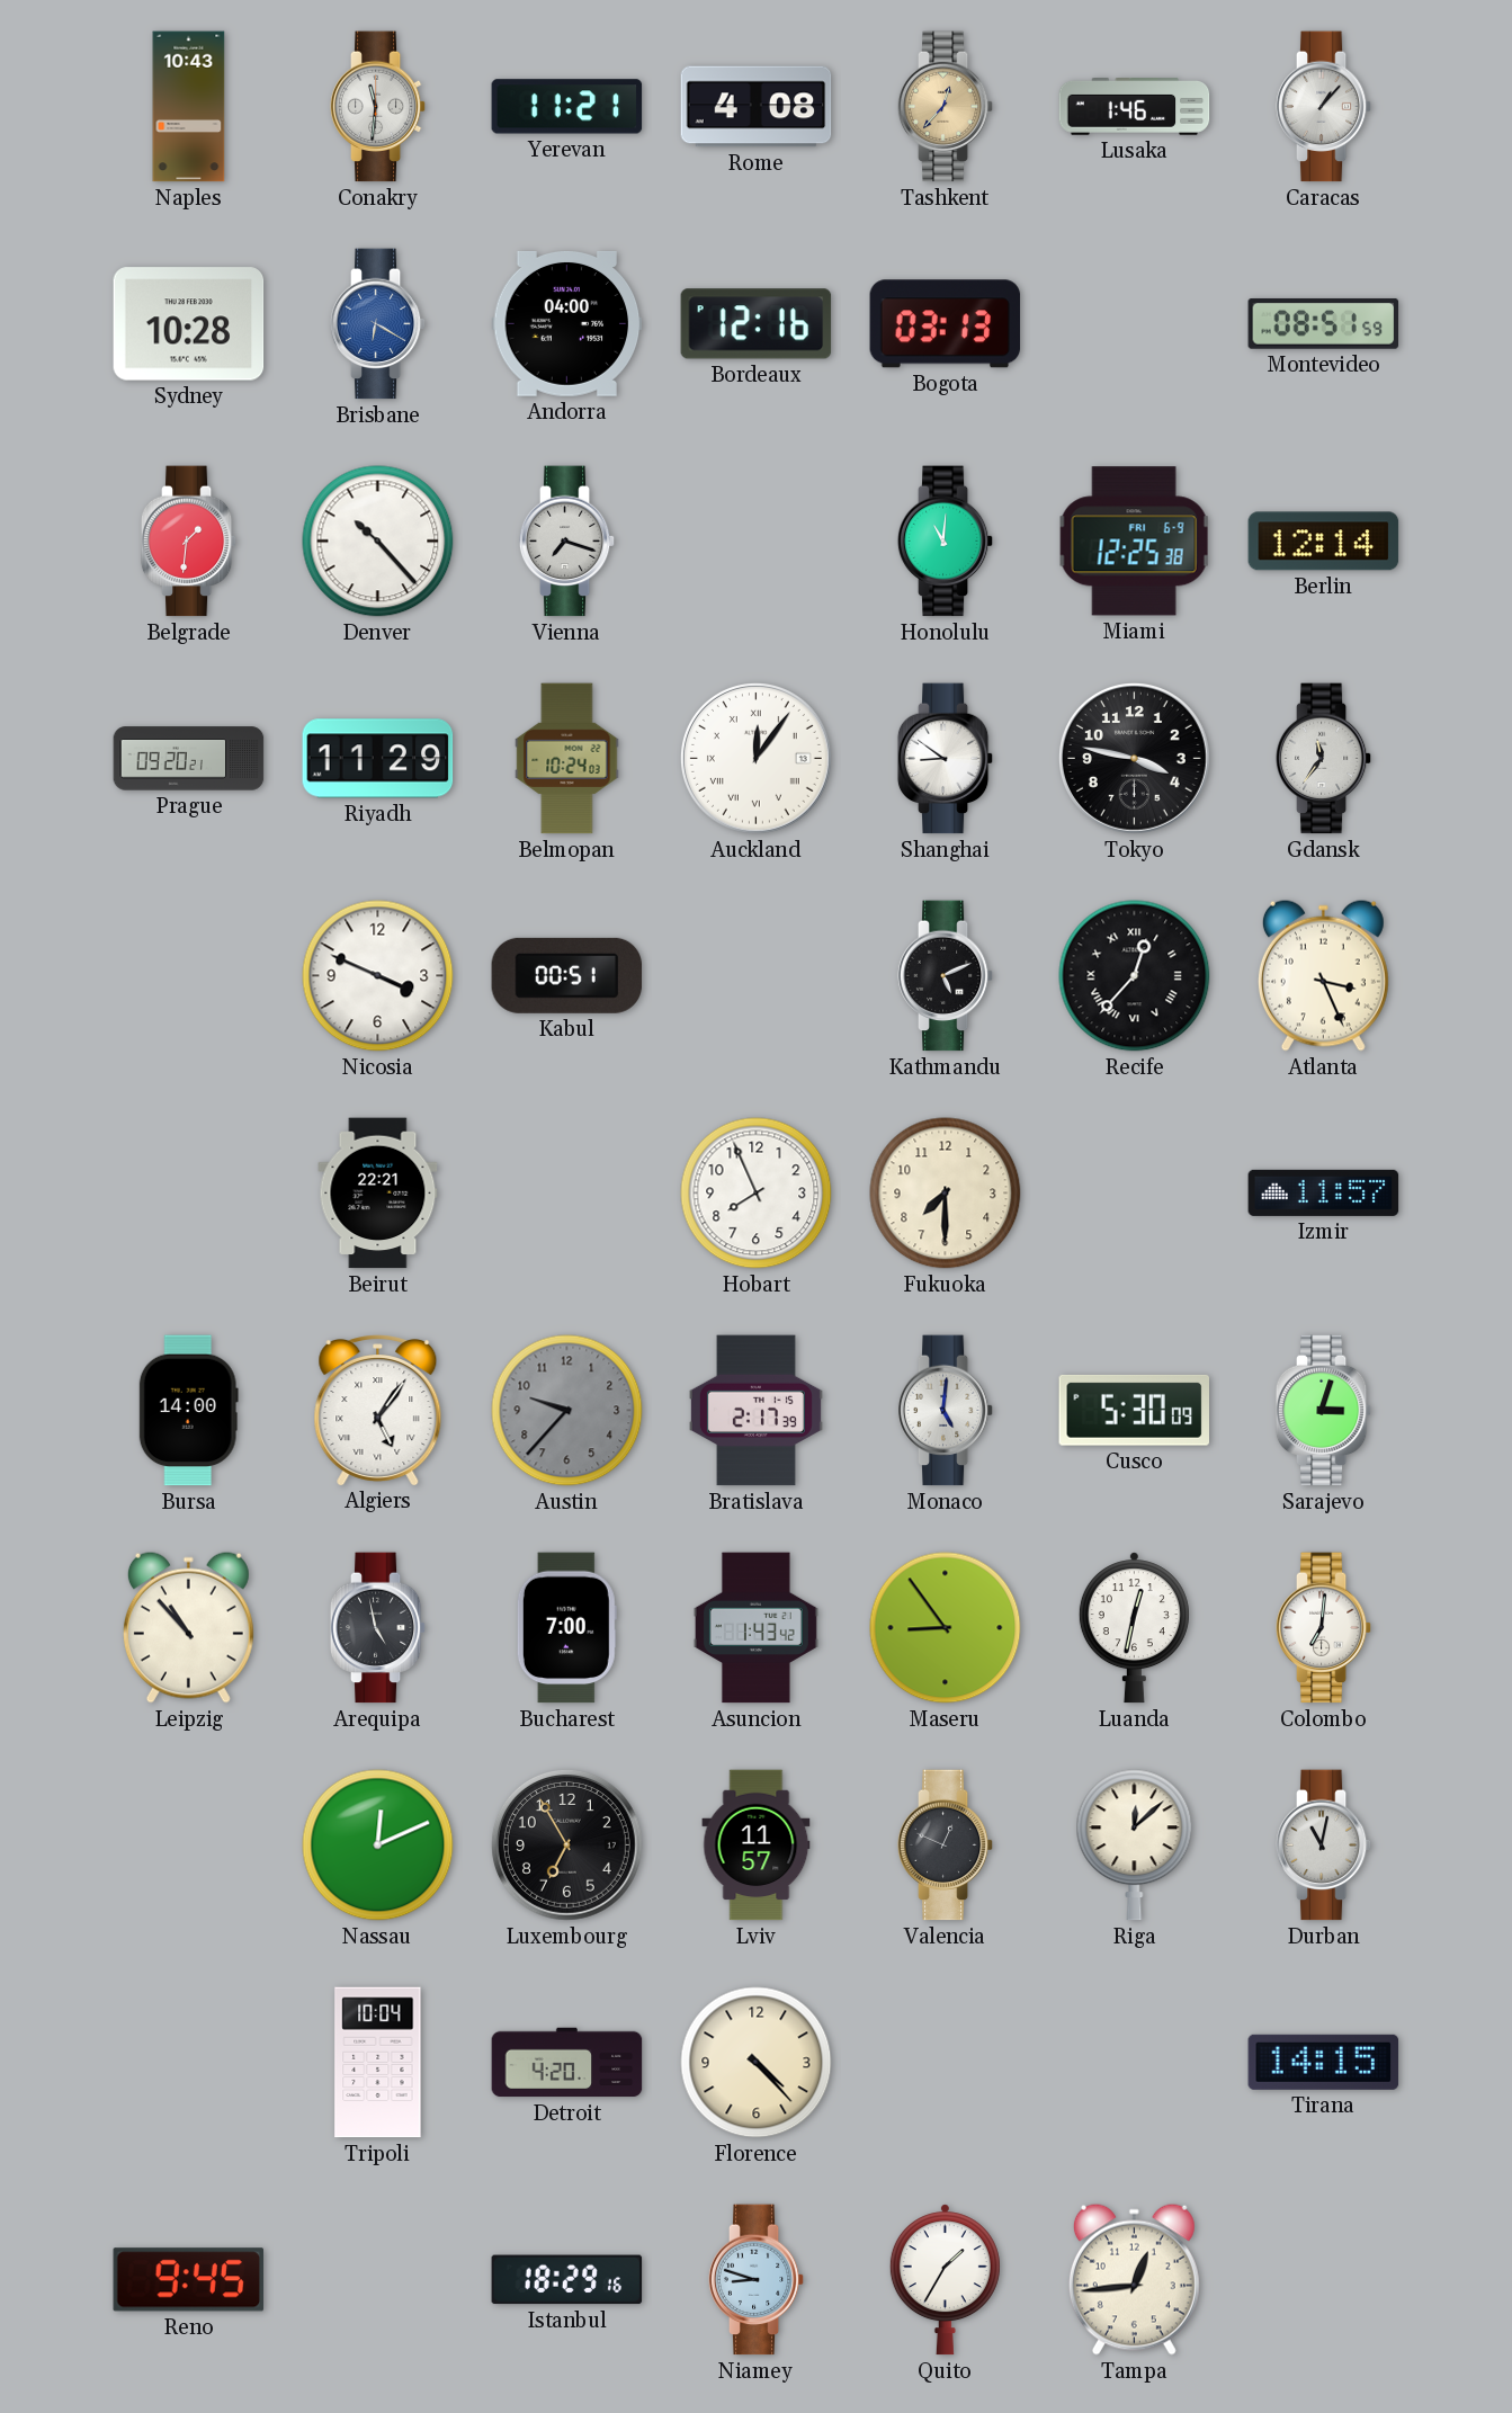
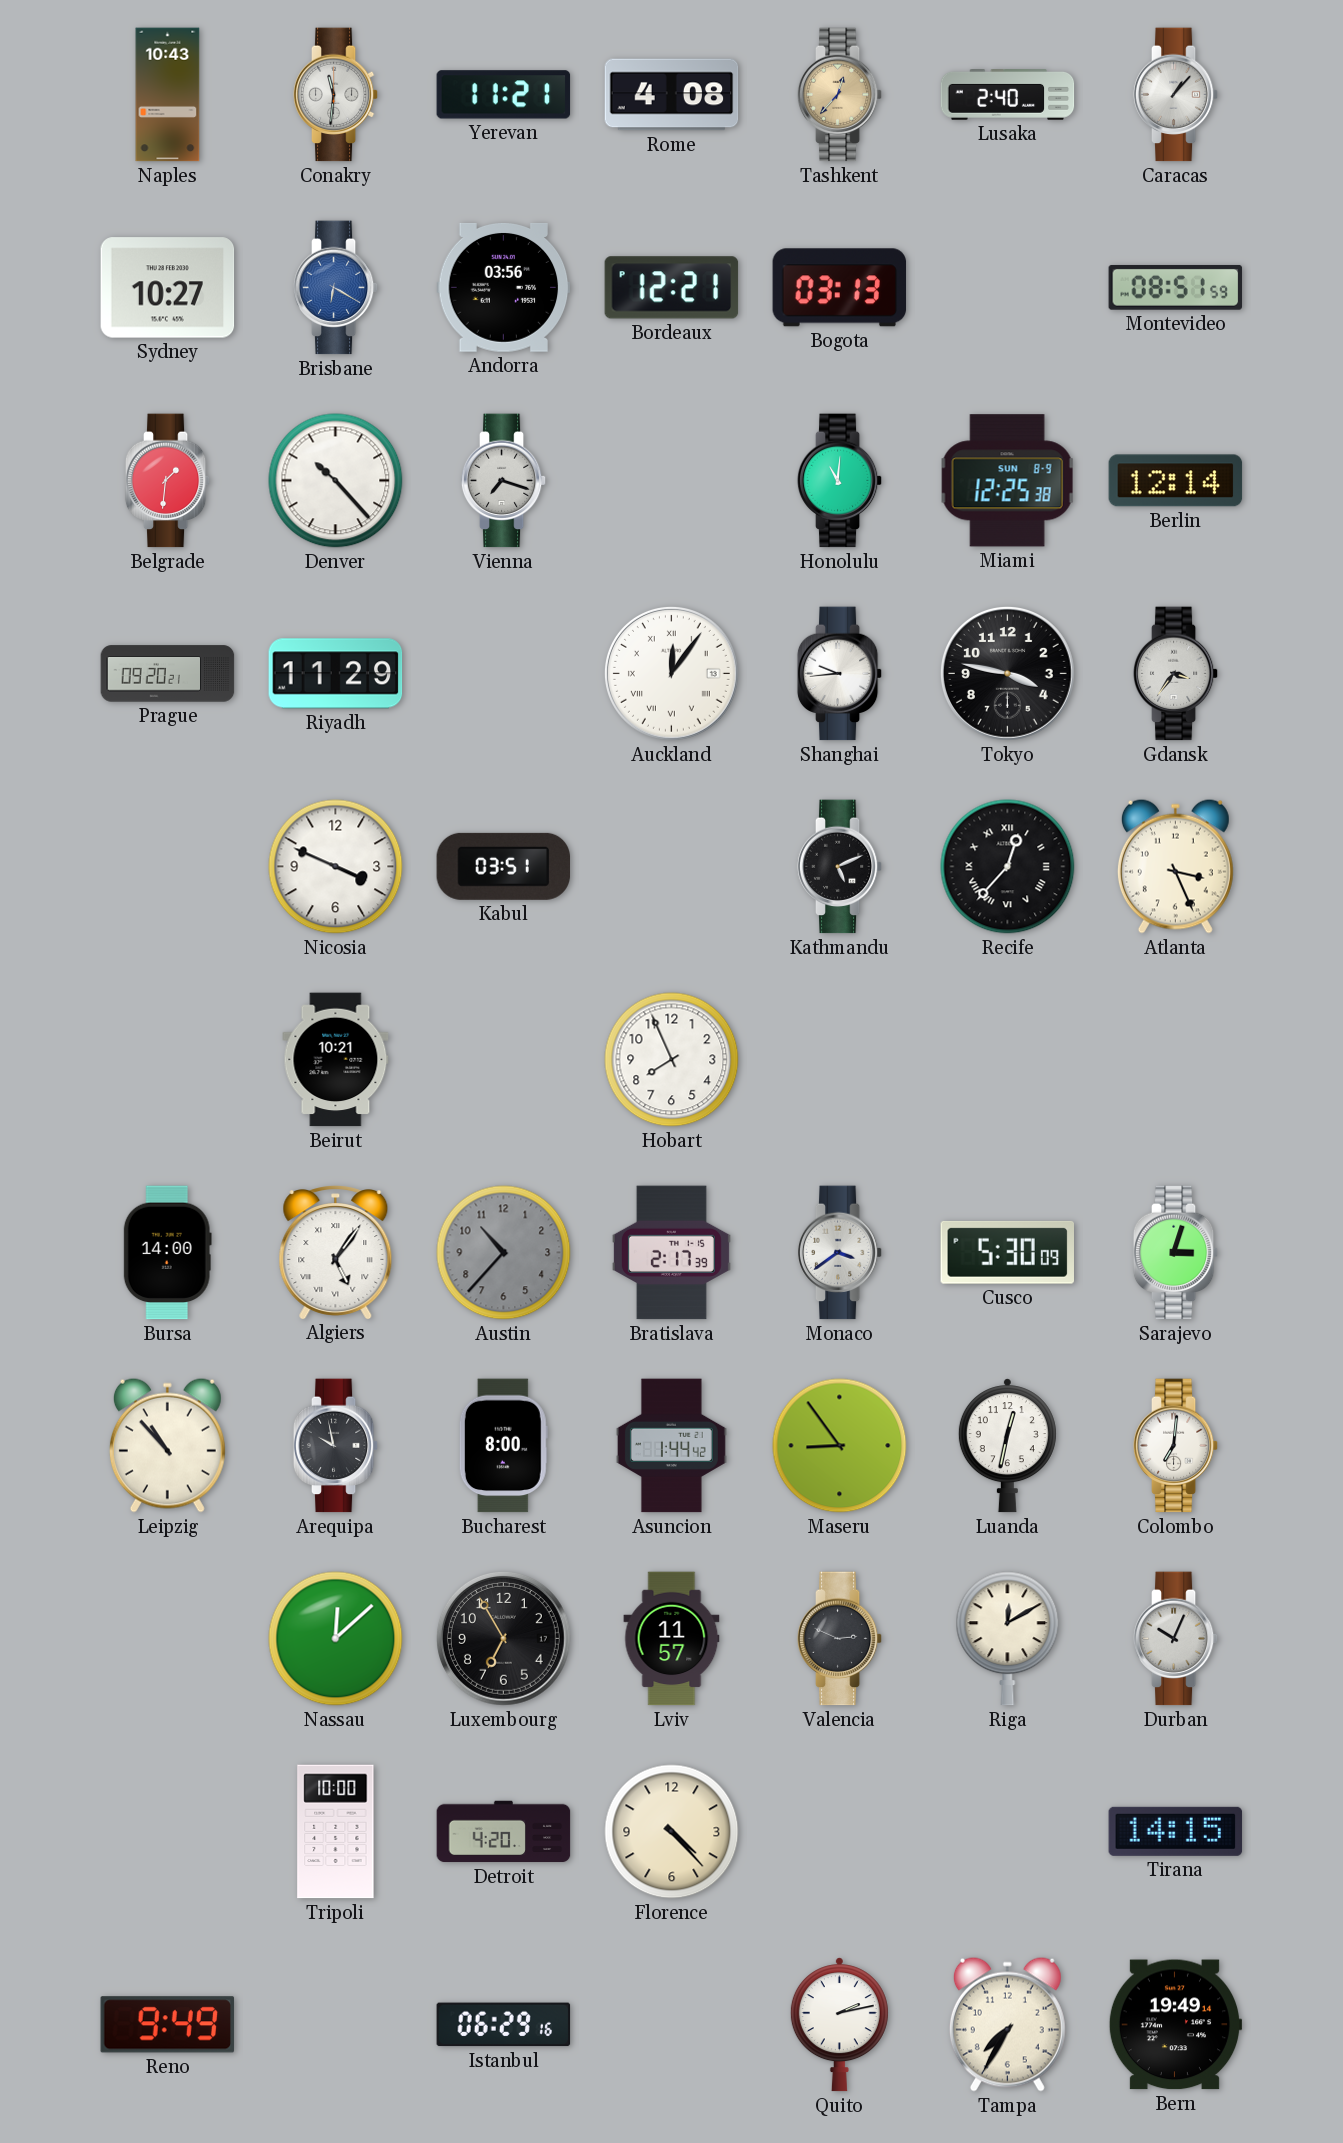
Lusaka: 1:46 -> 2:40 (1008, 95)
Sydney: 10:28 -> 10:27 (168, 288)
Andorra: 04:00 -> 03:56 (504, 288)
Bordeaux: 12:16 -> 12:21 (672, 288)
Miami date: FRI 6-9 -> SUN 8-9 (1008, 481)
Belmopan: 10:24 -> none (567, 759)
Shanghai: 8:51 -> 9:44 (840, 674)
Gdansk: 11:36 -> 3:36 (1176, 674)
Kabul: 00:51 -> 03:51 (504, 866)
Beirut: 22:21 -> 10:21 (336, 1060)
Fukuoka: 7:30 -> none (946, 1194)
Izmir: 11:57 -> none (1324, 1192)
Austin: 9:37 -> 10:37 (504, 1253)
Monaco: 5:01 -> 3:39 (840, 1253)
Arequipa: 4:58 -> 9:58 (336, 1446)
Bucharest: 7:00 -> 8:00 (503, 1446)
Asuncion: 1:43 -> 1:44 (671, 1446)
Nassau: 12:11 -> 12:08 (336, 1639)
Valencia: 12:49 -> 2:49 (840, 1639)
Riga: 12:08 -> 12:10 (1008, 1639)
Durban: 11:02 -> 10:04 (1176, 1639)
Tripoli: 10:04 -> 10:00 (336, 1832)
Reno: 9:45 -> 9:49 (168, 2025)
Istanbul: 18:29 -> 06:29 (504, 2025)
Niamey: 8:48 -> none (757, 2280)
Quito: 1:35 -> 2:13 (839, 2025)
Tampa: 12:44 -> 7:35 (1007, 2024)
Bern: none -> 19:49 (1175, 2025)
